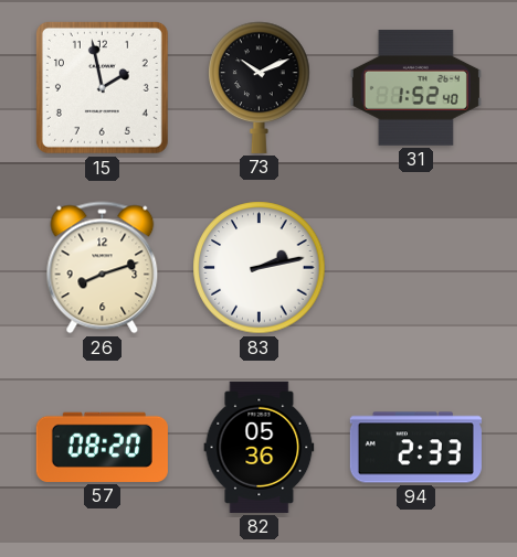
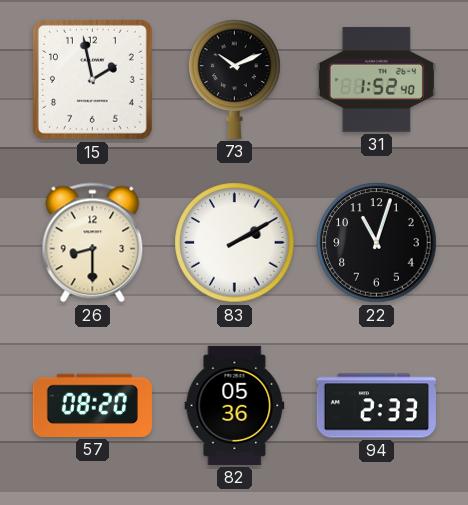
26: 8:12 -> 8:30 (93, 243)
83: 2:13 -> 2:10 (235, 243)
22: none -> 11:03 (377, 243)
